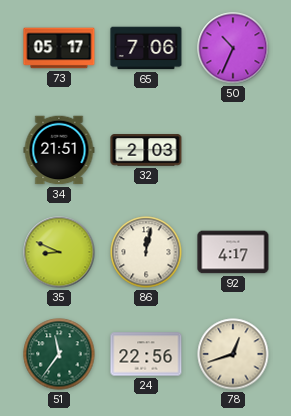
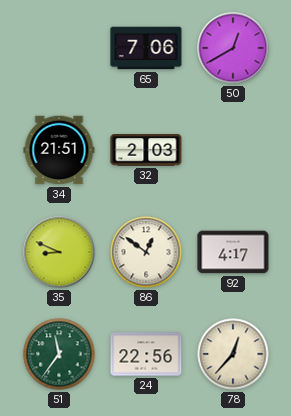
73: 05:17 -> none (59, 48)
50: 10:34 -> 12:40 (233, 48)
86: 12:02 -> 12:51 (146, 252)
78: 12:42 -> 12:37 (233, 354)
